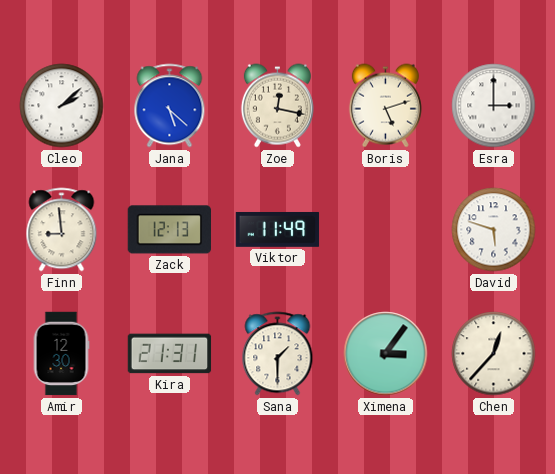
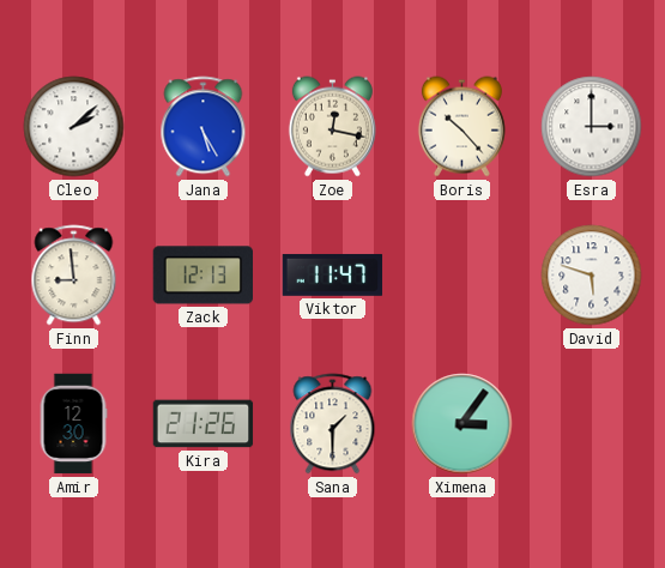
Jana: 5:22 -> 5:25 (204, 127)
Boris: 5:12 -> 10:23 (461, 127)
Viktor: 11:49 -> 11:47 (333, 274)
Kira: 21:31 -> 21:26 (204, 424)
Chen: 12:37 -> none (494, 354)
